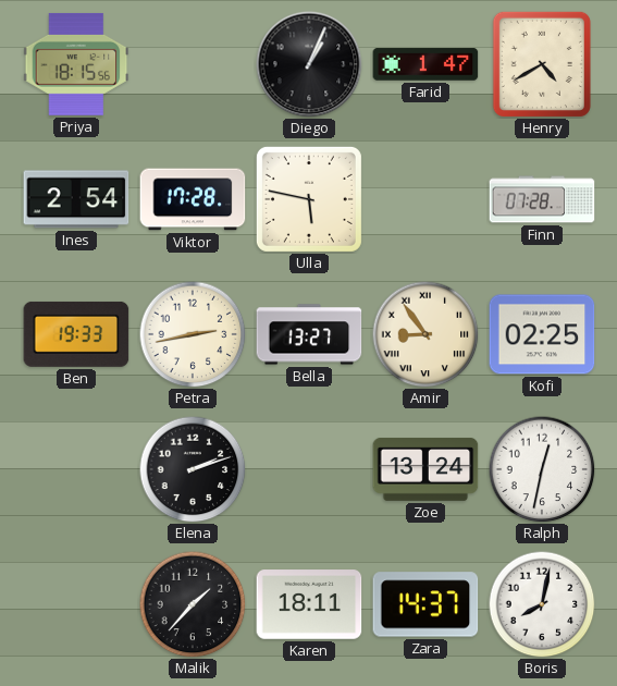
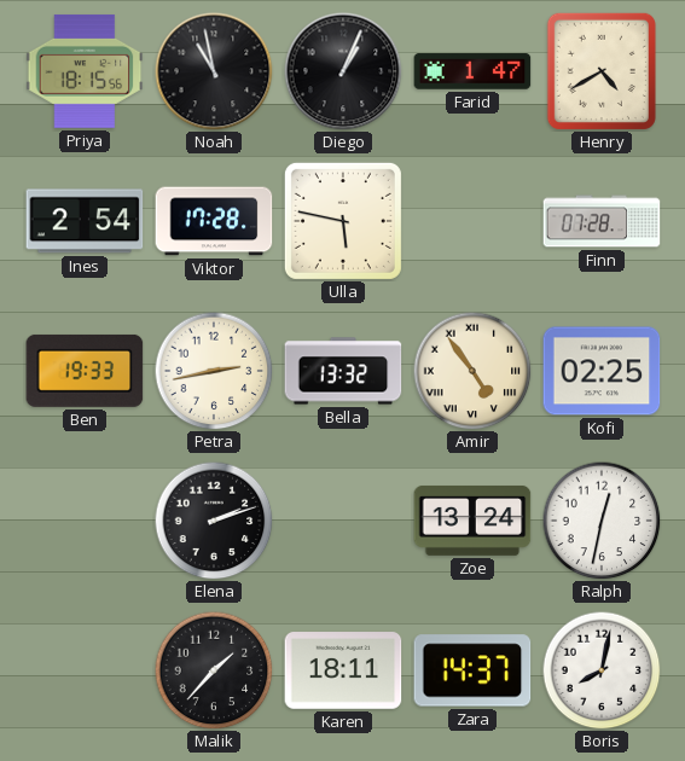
Noah: none -> 10:58 (214, 71)
Bella: 13:27 -> 13:32 (343, 371)
Amir: 8:54 -> 4:54 (472, 371)
